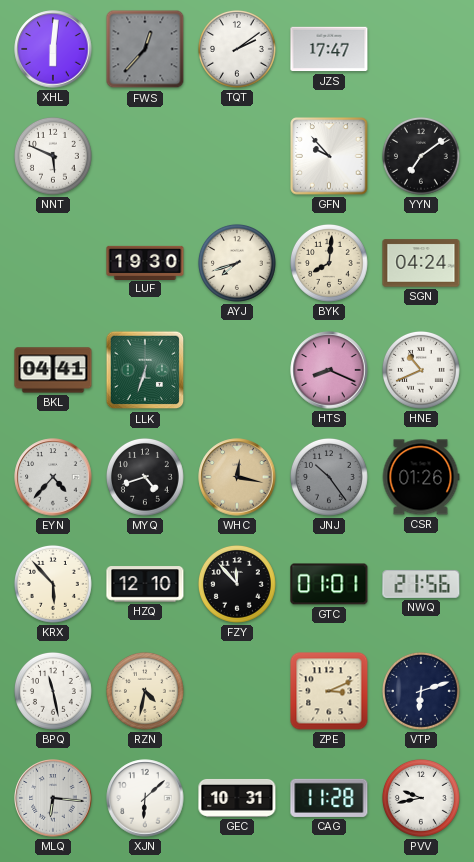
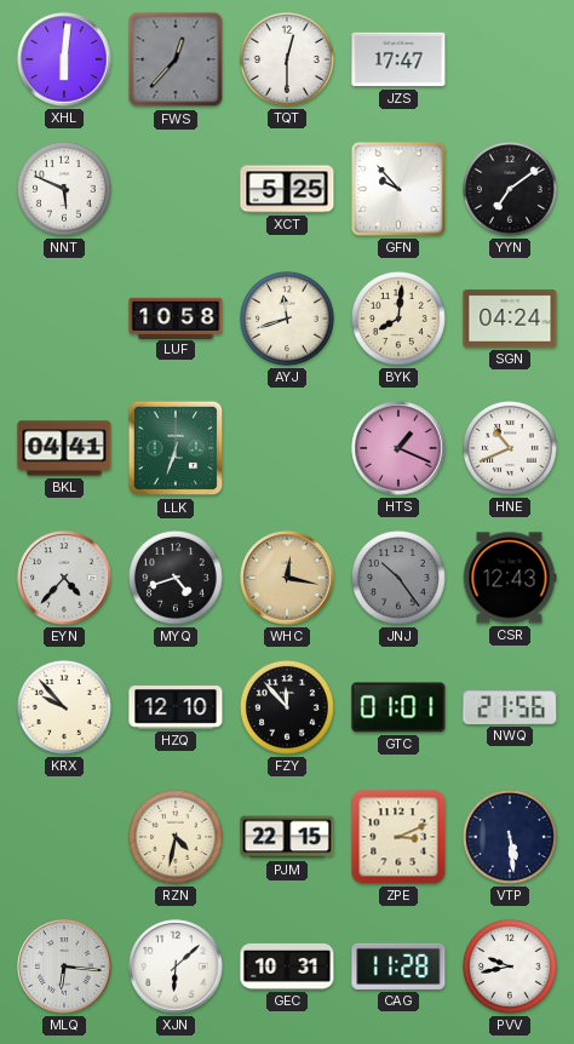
TQT: 2:09 -> 12:30 (287, 59)
XCT: none -> 5:25 (287, 189)
LUF: 19:30 -> 10:58 (176, 317)
AYJ: 7:42 -> 11:42 (287, 319)
HTS: 8:19 -> 1:19 (398, 448)
CSR: 01:26 -> 12:43 (510, 578)
KRX: 5:53 -> 9:53 (64, 707)
BPQ: 11:28 -> none (53, 691)
PJM: none -> 22:15 (287, 837)
VTP: 6:12 -> 5:29 (510, 837)
